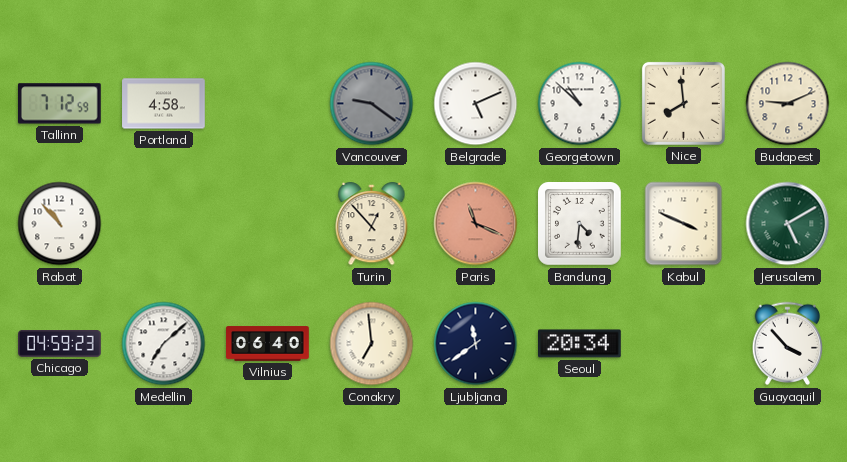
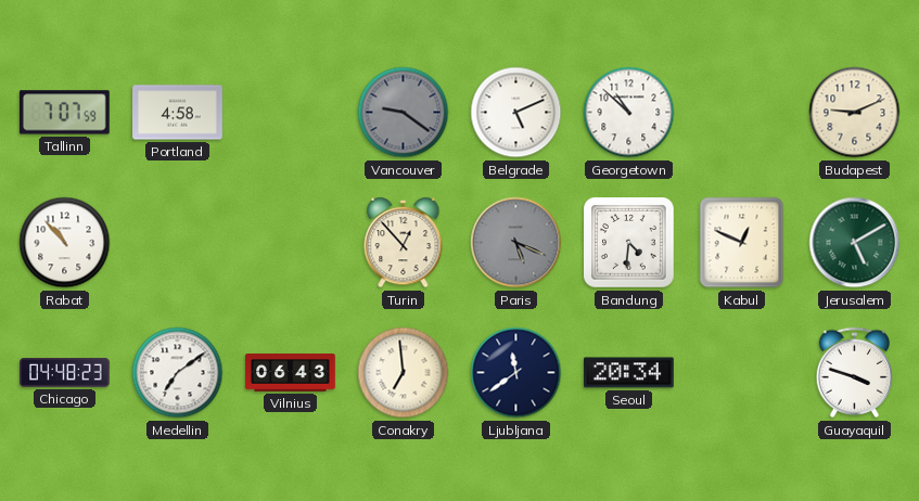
Tallinn: 7:12 -> 7:07 (64, 113)
Nice: 7:59 -> none (683, 103)
Paris: 11:19 -> 5:19 (516, 243)
Paris dial: salmon -> grey (516, 243)
Kabul: 3:49 -> 12:49 (742, 243)
Chicago: 04:59 -> 04:48 (65, 373)
Medellin: 7:08 -> 7:09 (178, 373)
Vilnius: 06:40 -> 06:43 (291, 373)
Guayaquil: 3:53 -> 3:48 (855, 373)
